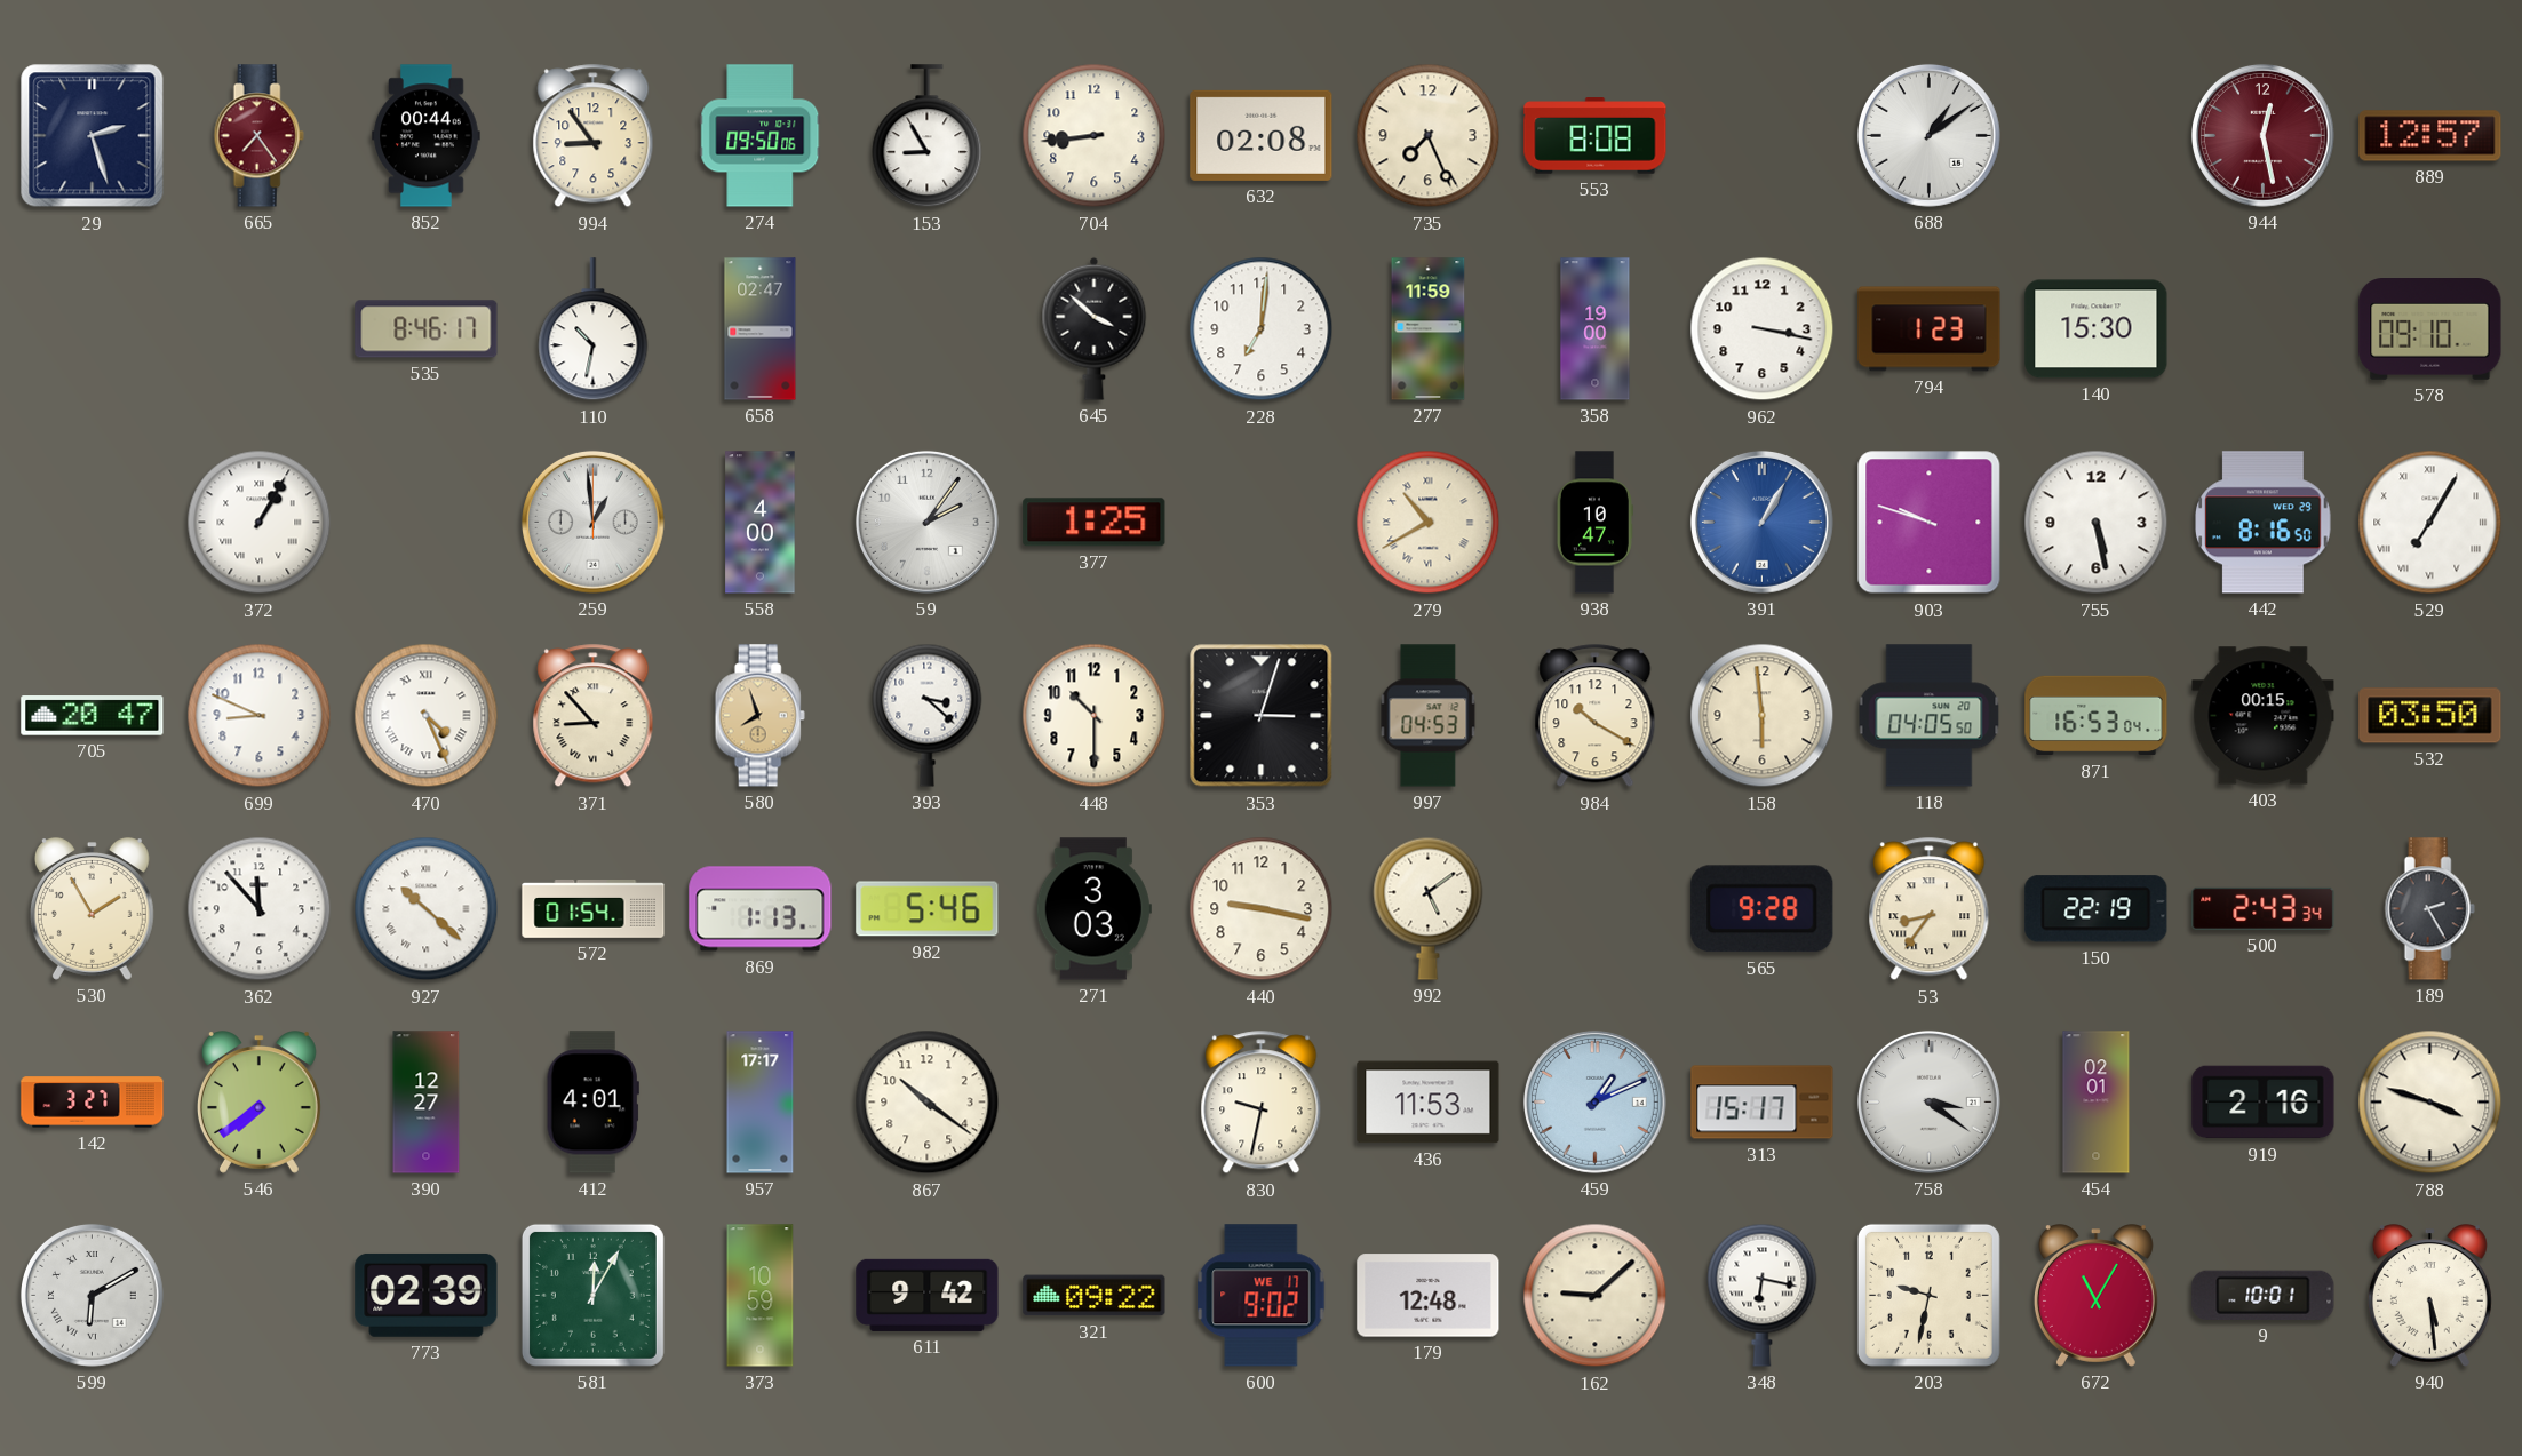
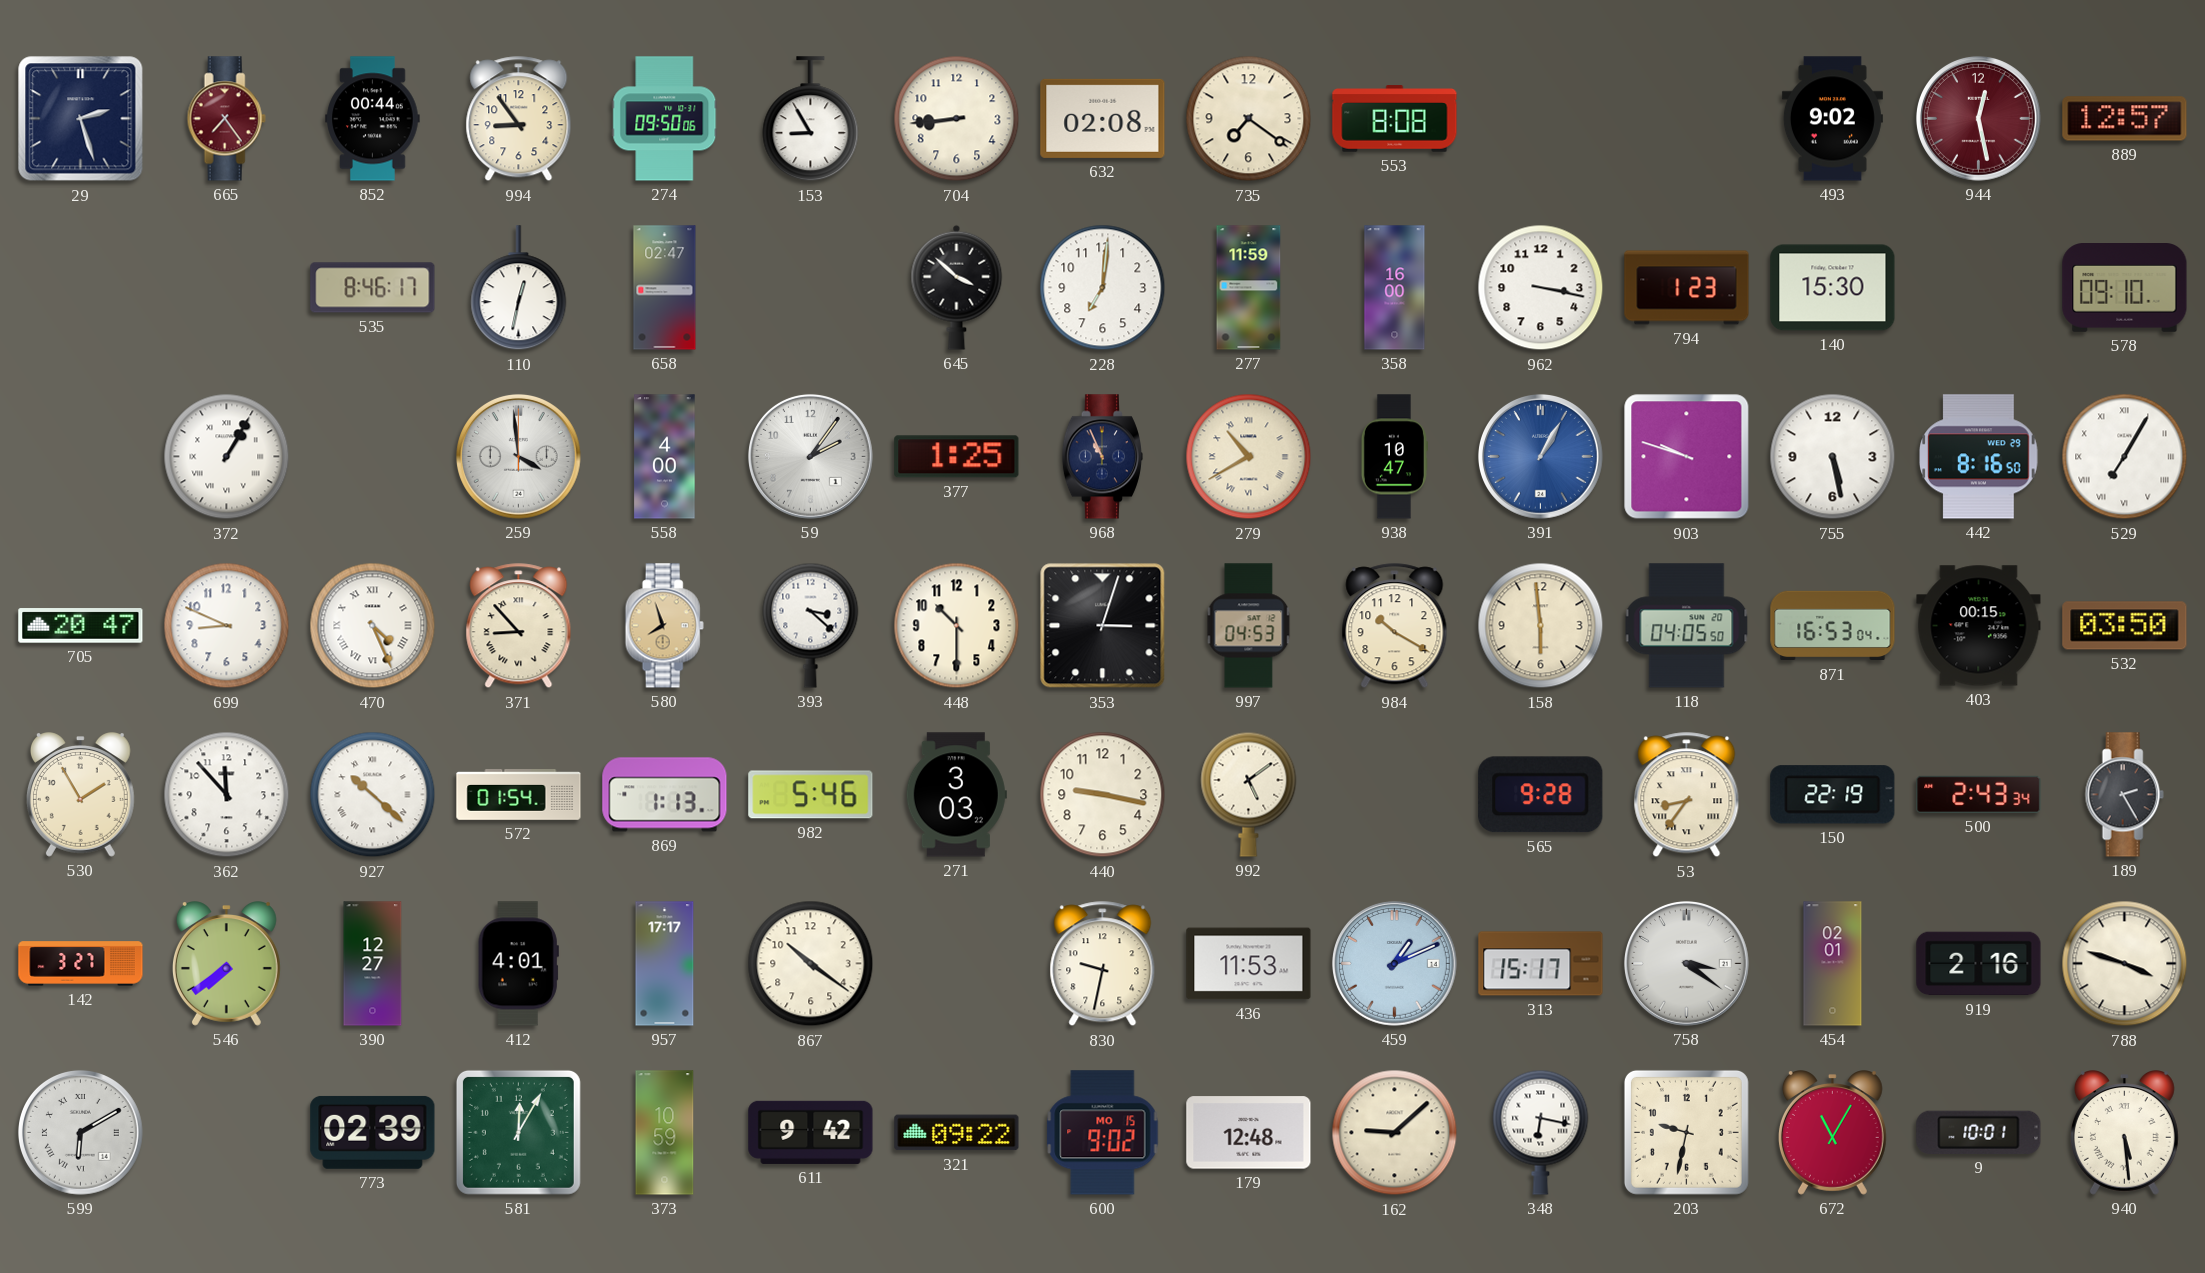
735: 7:26 -> 7:21 (1249, 119)
688: 1:09 -> none (1928, 135)
493: none -> 9:02 (1832, 119)
110: 10:32 -> 12:32 (519, 288)
358: 19:00 -> 16:00 (1395, 288)
259: 12:59 -> 3:59 (518, 456)
968: none -> 10:56 (1102, 457)
600 date: WE 17 -> MO 15 (1103, 1133)
